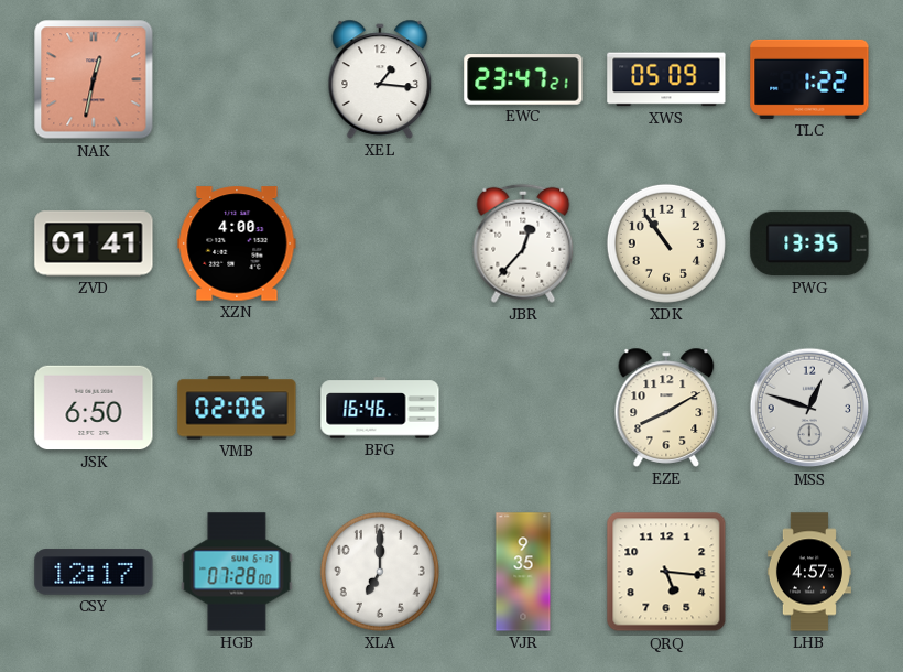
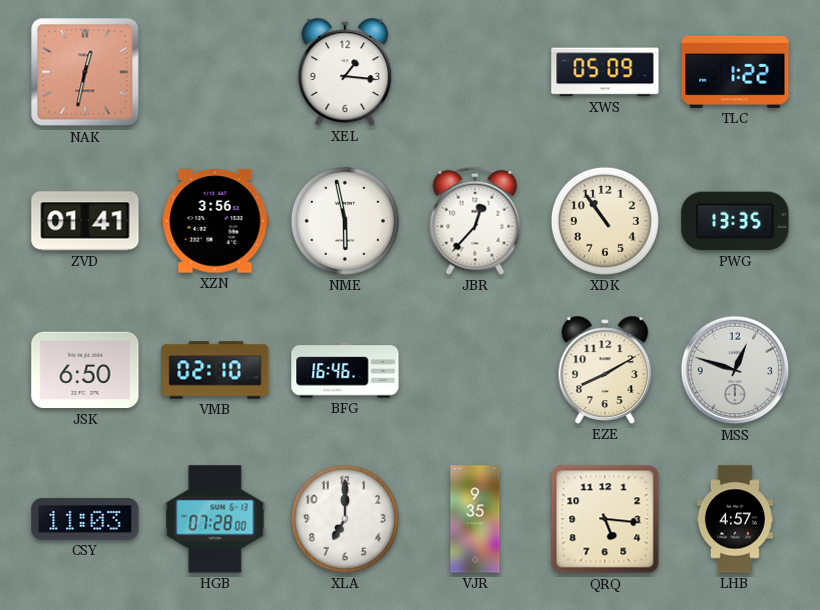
EWC: 23:47 -> none (523, 80)
XZN: 4:00 -> 3:56 (215, 221)
NME: none -> 5:58 (345, 221)
VMB: 02:06 -> 02:10 (215, 370)
CSY: 12:17 -> 11:03 (85, 519)
